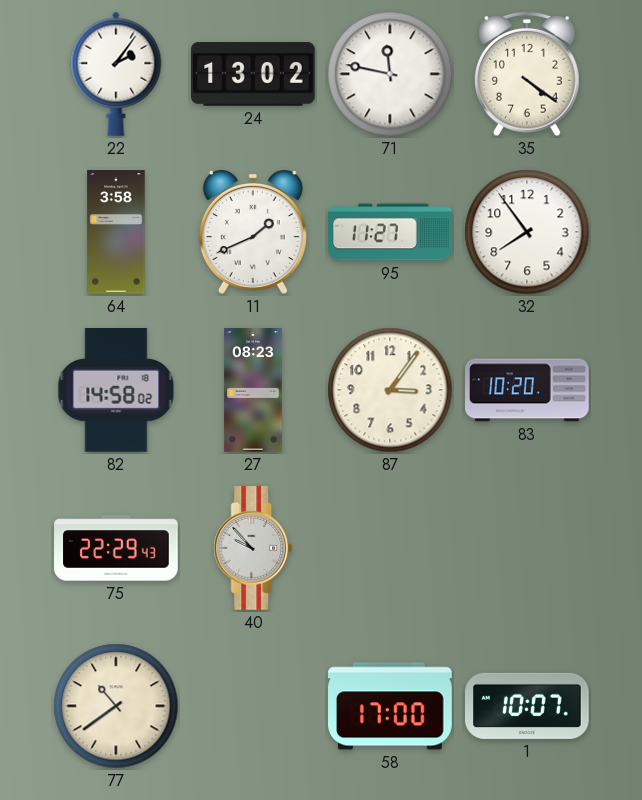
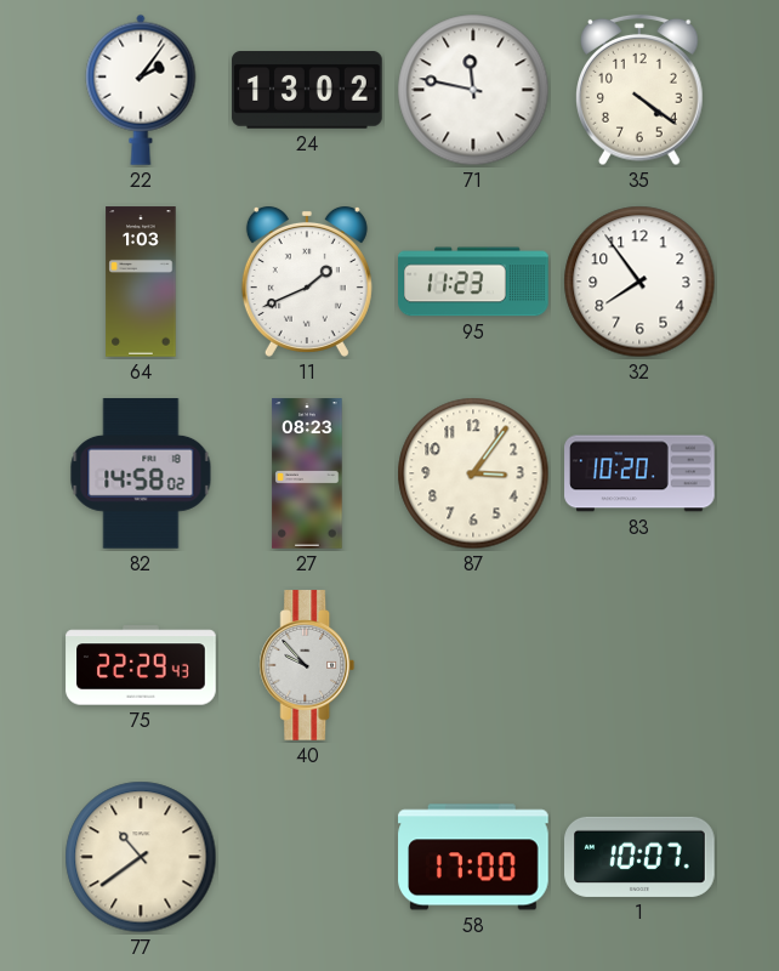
64: 3:58 -> 1:03 (141, 282)
95: 11:27 -> 11:23 (473, 282)
